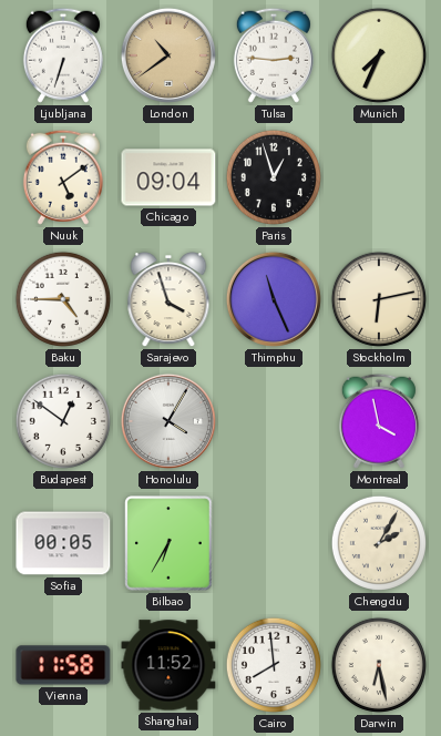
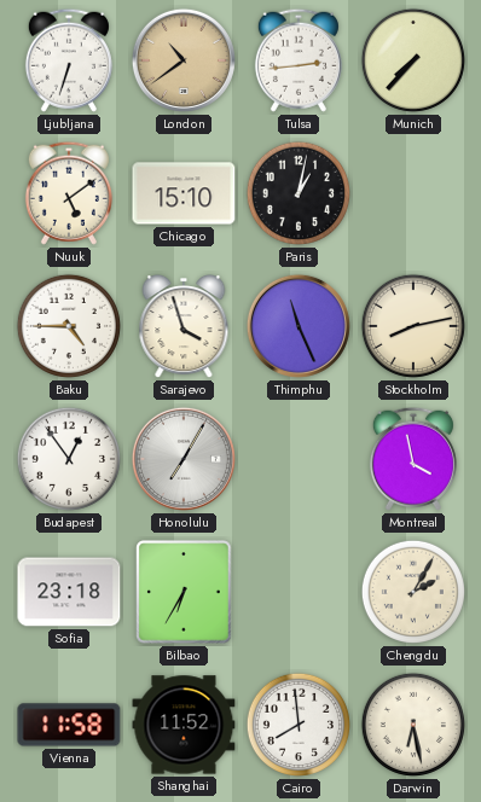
Tulsa: 2:46 -> 2:44 (299, 60)
Munich: 7:34 -> 7:37 (413, 60)
Chicago: 09:04 -> 15:10 (184, 193)
Paris: 12:57 -> 1:02 (299, 193)
Stockholm: 6:13 -> 8:13 (413, 326)
Budapest: 12:51 -> 12:54 (69, 459)
Honolulu: 4:05 -> 7:05 (184, 459)
Sofia: 00:05 -> 23:18 (69, 592)
